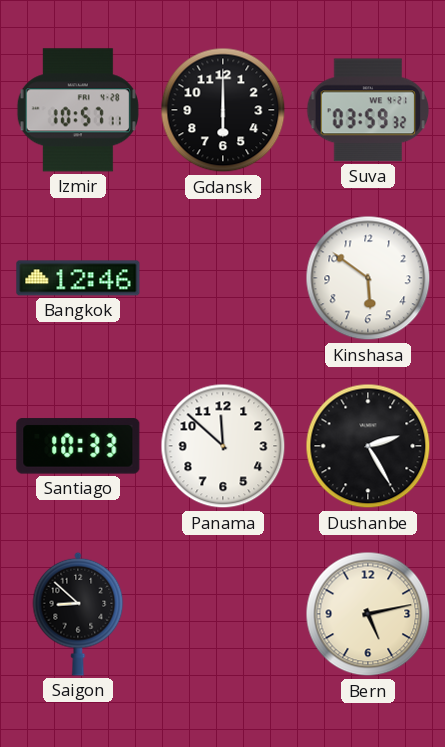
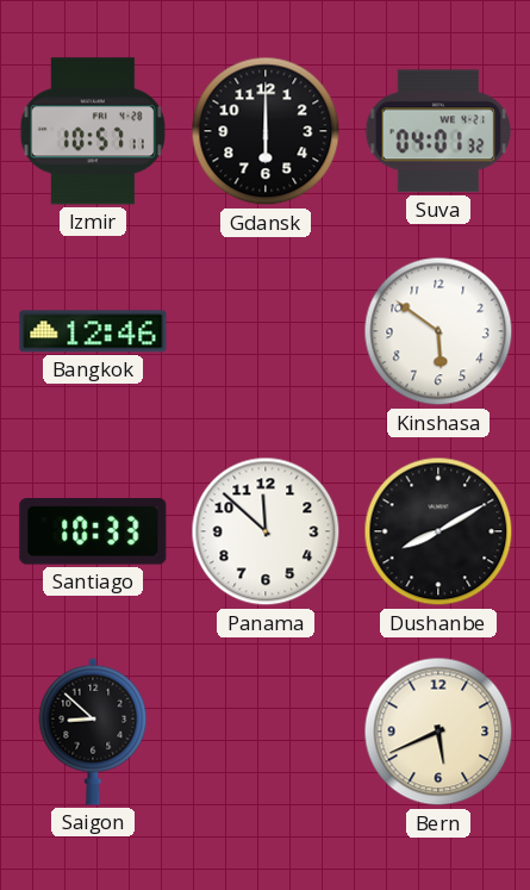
Suva: 03:59 -> 04:01 (438, 131)
Dushanbe: 2:25 -> 8:10 (438, 531)
Bern: 5:13 -> 5:41 (438, 732)
